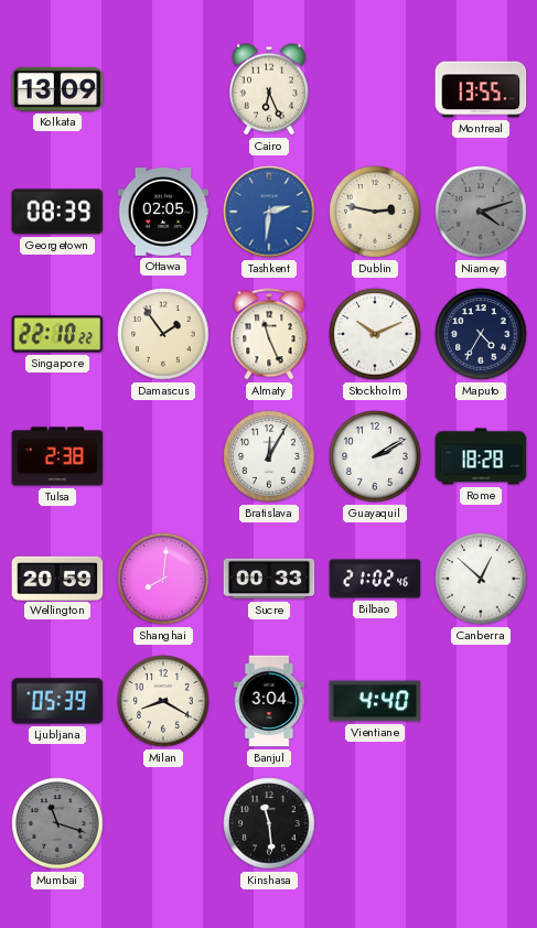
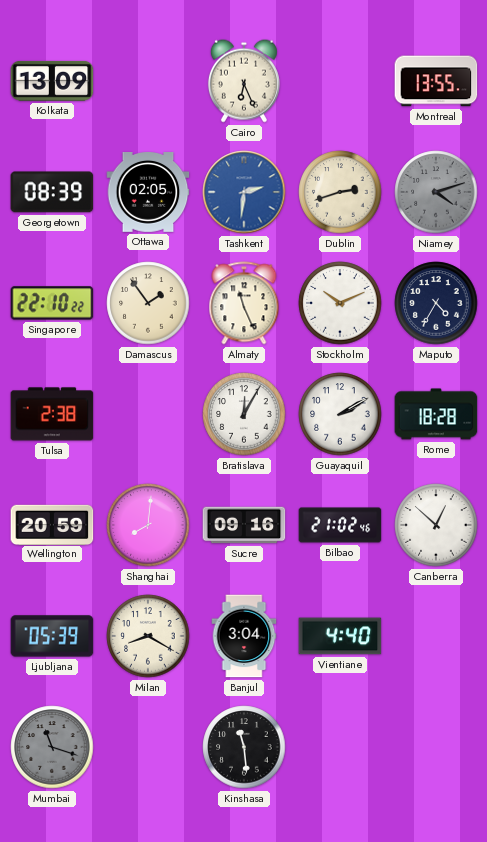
Dublin: 2:47 -> 2:42 (340, 192)
Sucre: 00:33 -> 09:16 (244, 525)
